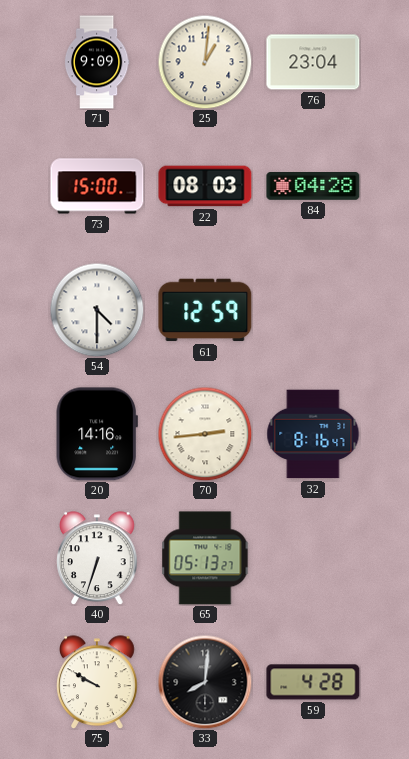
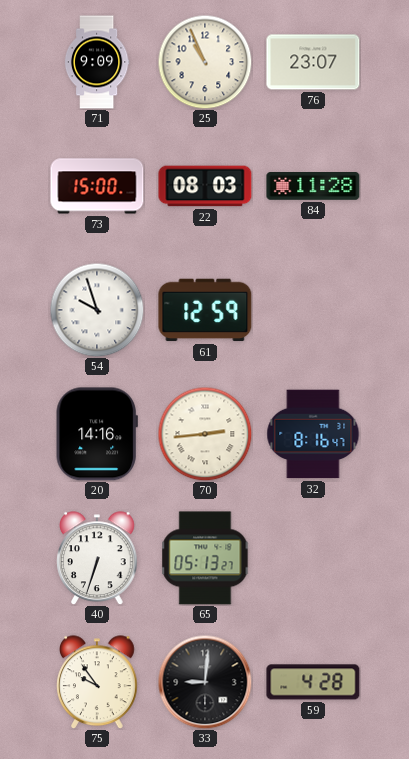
25: 1:01 -> 10:56 (205, 62)
76: 23:04 -> 23:07 (313, 62)
84: 04:28 -> 11:28 (313, 187)
54: 4:30 -> 9:57 (97, 310)
75: 9:50 -> 9:54 (98, 682)
33: 8:01 -> 9:01 (205, 682)
